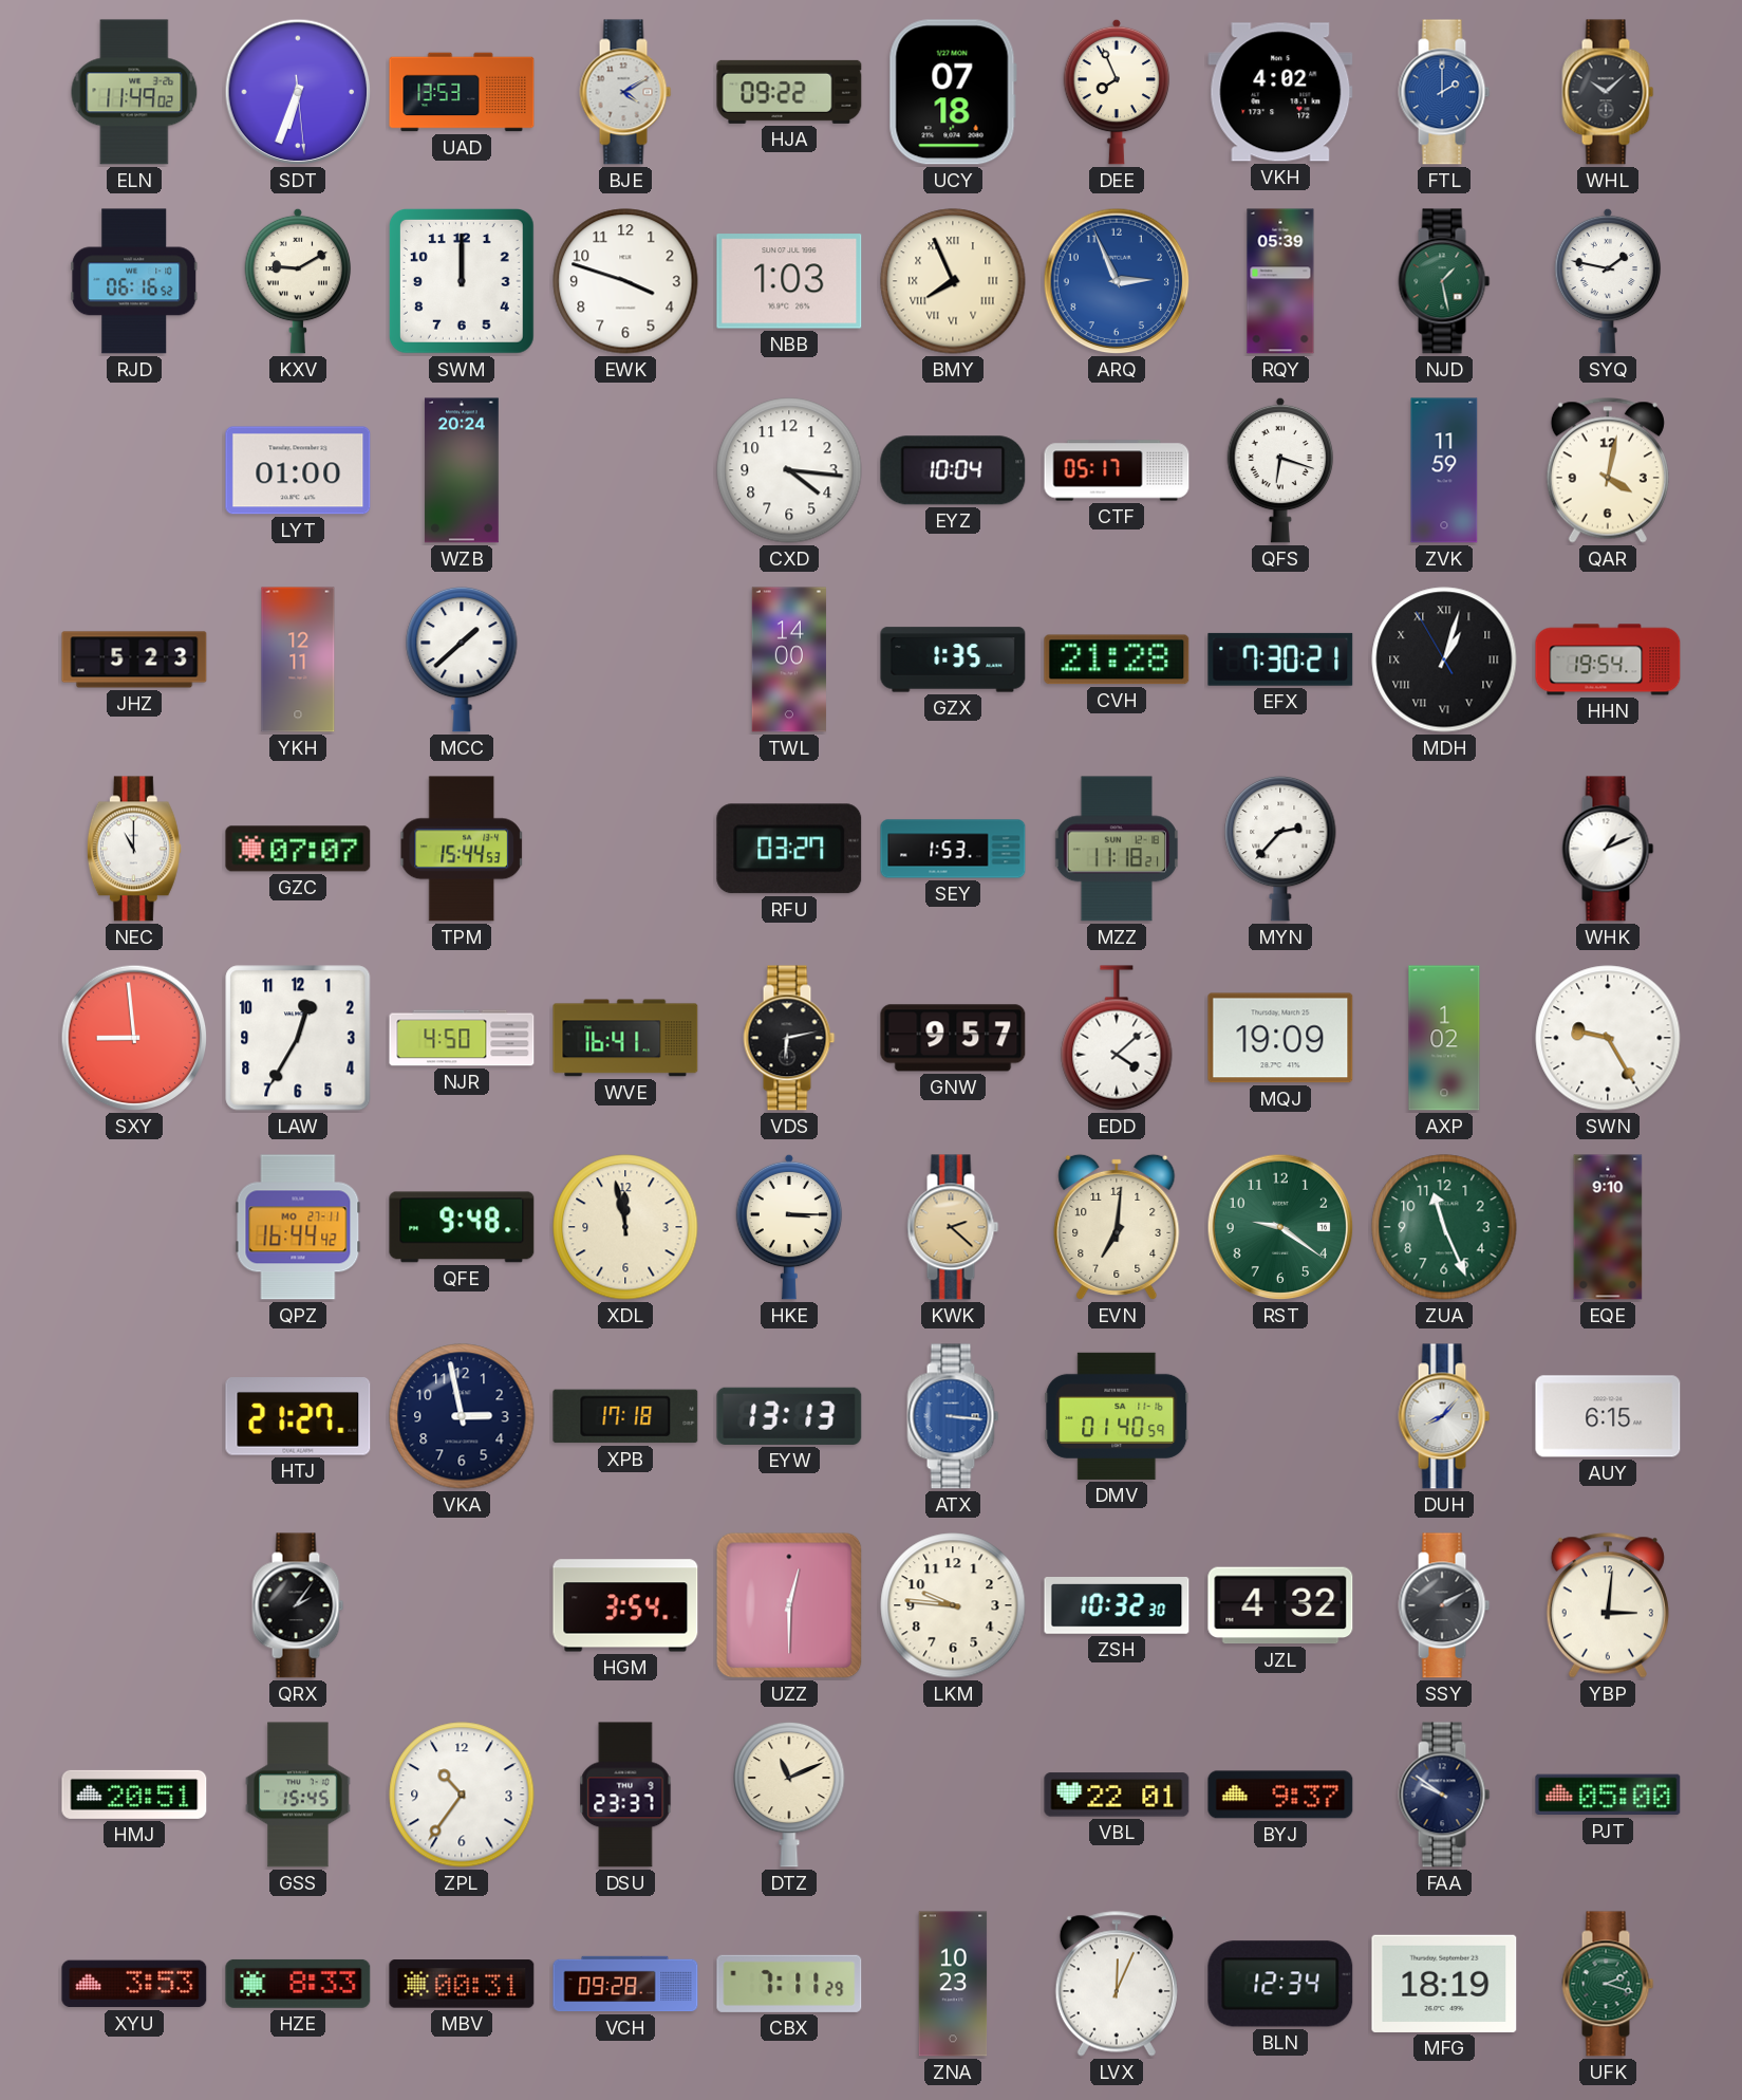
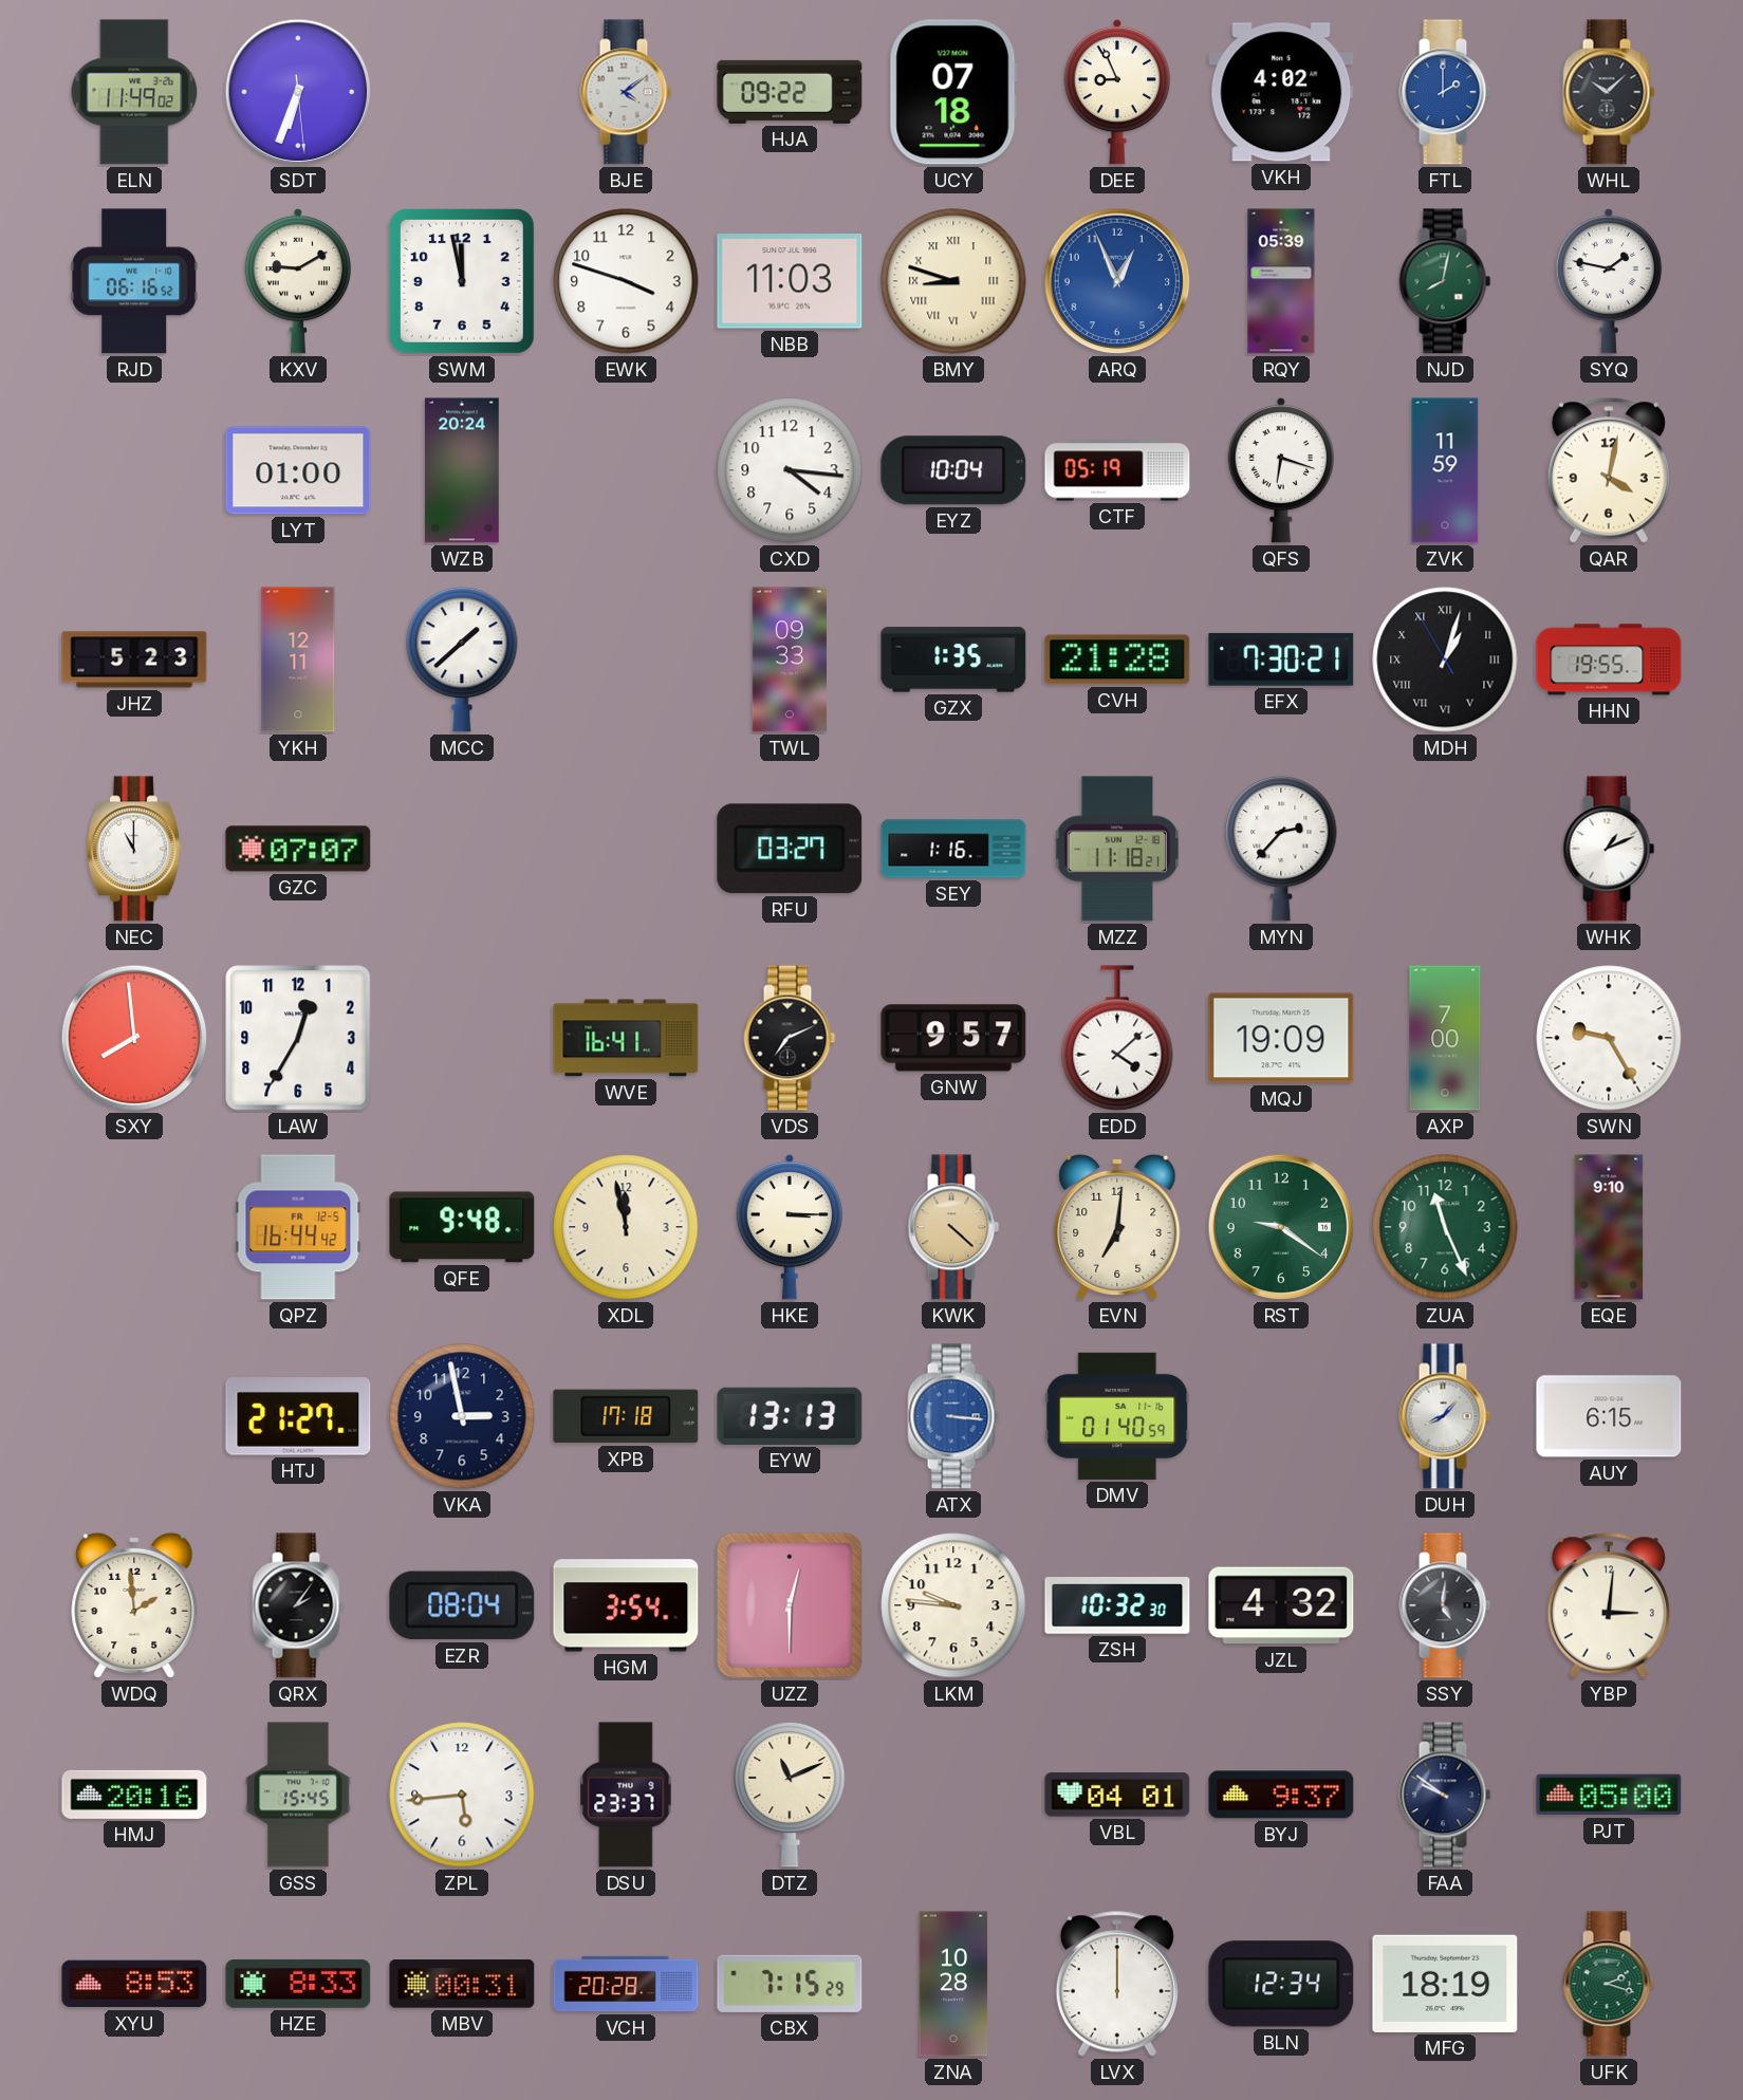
UAD: 13:53 -> none (462, 92)
BJE: 4:10 -> 4:09 (626, 92)
DEE: 7:56 -> 8:56 (1117, 92)
SWM: 12:00 -> 11:58 (462, 281)
NBB: 1:03 -> 11:03 (790, 281)
BMY: 7:56 -> 8:48 (953, 281)
ARQ: 2:56 -> 12:56 (1117, 281)
NJD: 1:28 -> 8:02 (1445, 281)
CTF: 05:17 -> 05:19 (1117, 470)
TWL: 14:00 -> 09:33 (790, 659)
HHN: 19:54 -> 19:55 (1609, 659)
TPM: 15:44 -> none (461, 849)
SEY: 1:53 -> 1:16 (953, 849)
SXY: 8:59 -> 7:59 (134, 1038)
NJR: 4:50 -> none (462, 1038)
VDS: 6:13 -> 7:11 (790, 1038)
AXP: 1:02 -> 7:00 (1445, 1038)
QPZ date: MO 27-11 -> FR 12-5 (298, 1227)
KWK: 2:22 -> 4:22 (953, 1227)
WDQ: none -> 1:59 (134, 1605)
EZR: none -> 08:04 (462, 1605)
SSY: 2:10 -> 5:01 (1445, 1605)
HMJ: 20:51 -> 20:16 (134, 1795)
ZPL: 10:36 -> 5:44 (462, 1795)
VBL: 22:01 -> 04:01 (1117, 1795)
XYU: 3:53 -> 8:53 (134, 1984)
VCH: 09:28 -> 20:28 (626, 1984)
CBX: 7:11 -> 7:15 (790, 1984)
ZNA: 10:23 -> 10:28 (953, 1984)
LVX: 12:04 -> 12:00 (1117, 1984)
